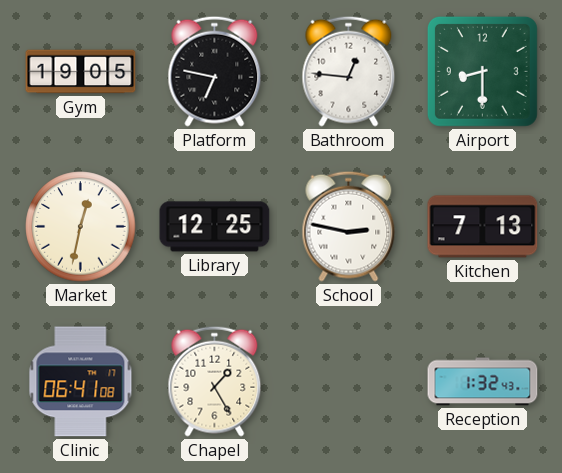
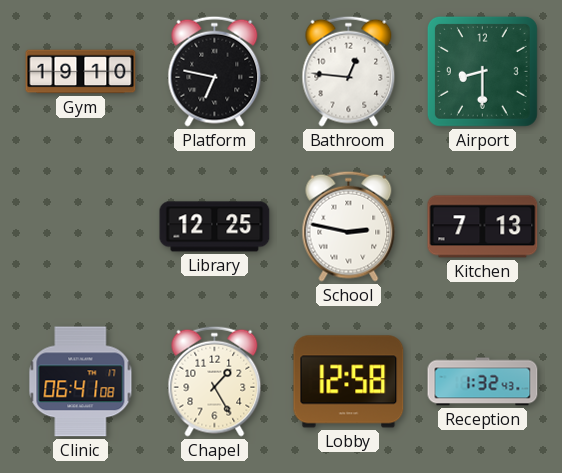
Gym: 19:05 -> 19:10 (81, 72)
Market: 12:32 -> none (81, 227)
Lobby: none -> 12:58 (349, 382)
